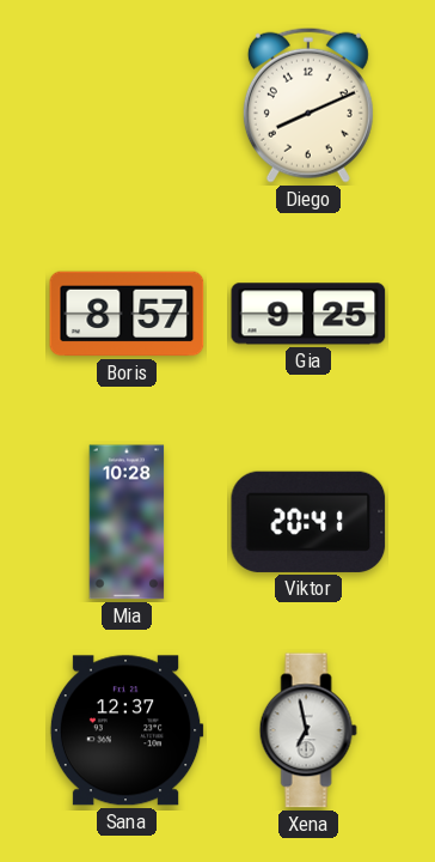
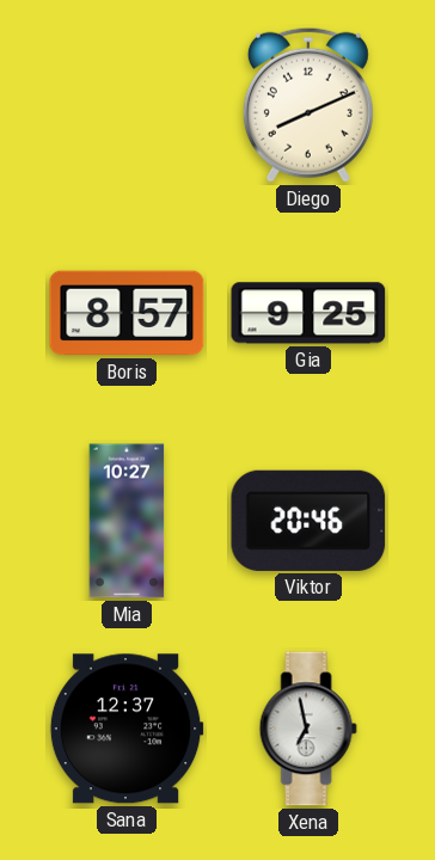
Mia: 10:28 -> 10:27 (127, 521)
Viktor: 20:41 -> 20:46 (308, 521)
